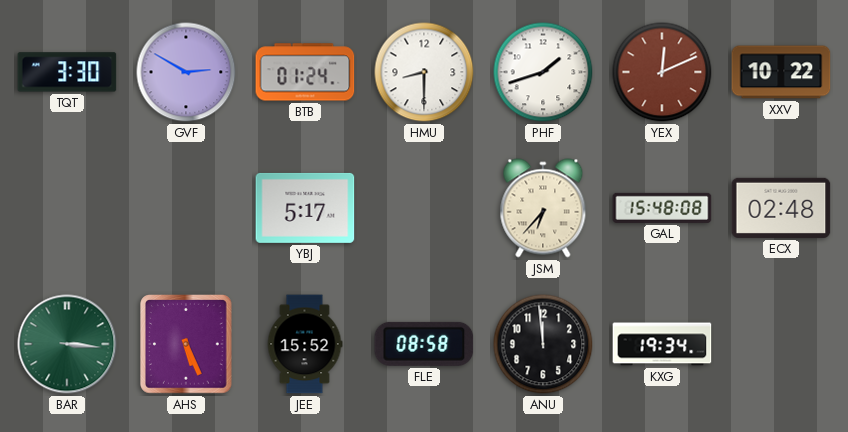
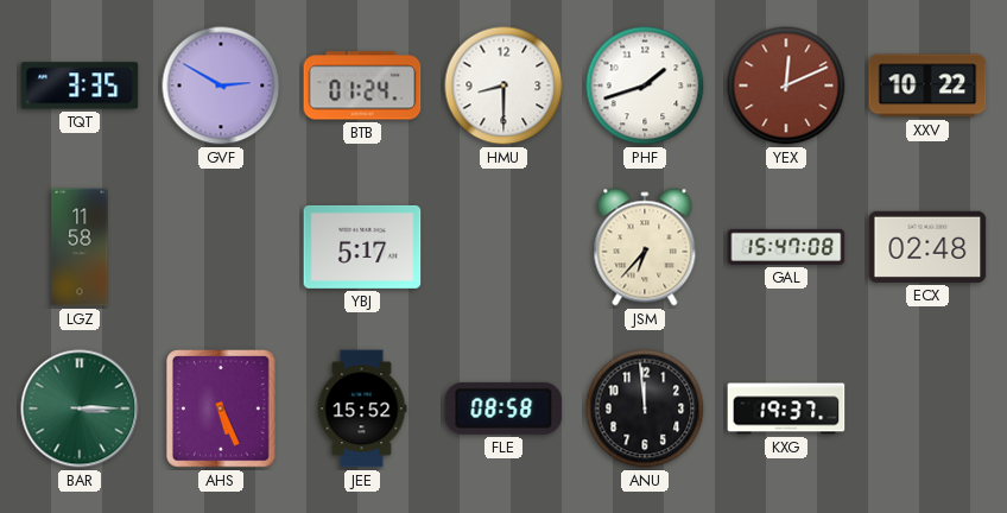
TQT: 3:30 -> 3:35 (80, 85)
LGZ: none -> 11:58 (80, 247)
GAL: 15:48 -> 15:47 (786, 247)
BAR: 3:16 -> 3:15 (80, 408)
KXG: 19:34 -> 19:37 (786, 408)
